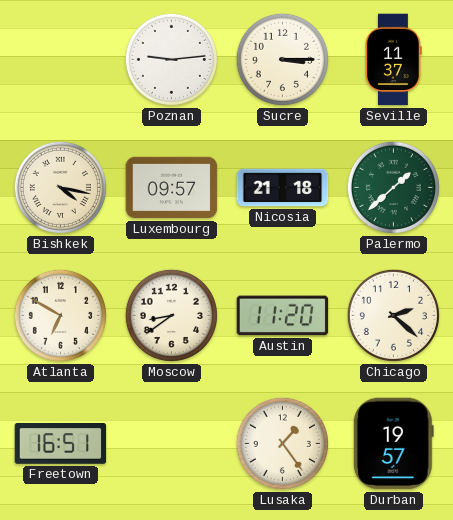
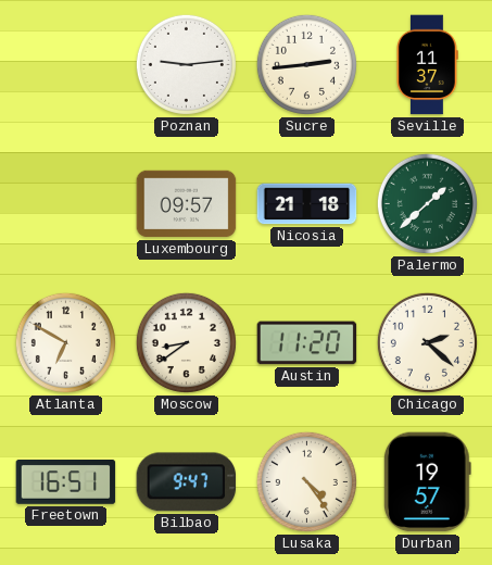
Sucre: 3:15 -> 2:44 (306, 64)
Bishkek: 4:17 -> none (60, 187)
Bilbao: none -> 9:47 (187, 482)
Lusaka: 1:24 -> 4:24 (306, 481)
